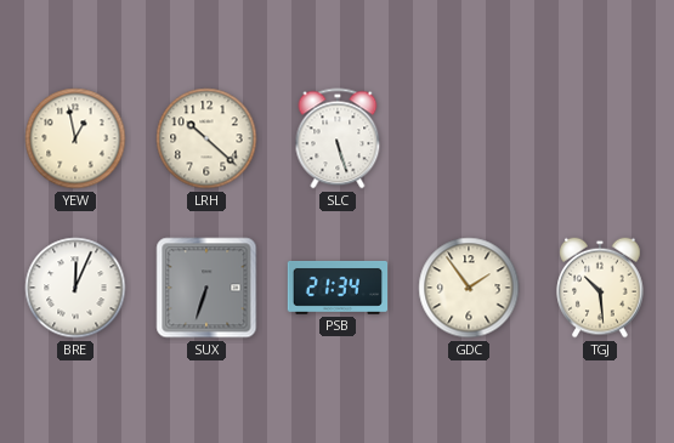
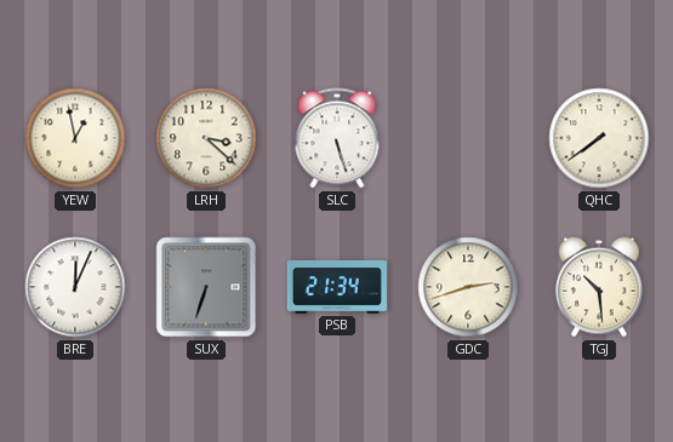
LRH: 10:22 -> 3:22 (206, 138)
QHC: none -> 7:39 (599, 138)
GDC: 1:54 -> 2:42 (468, 287)
